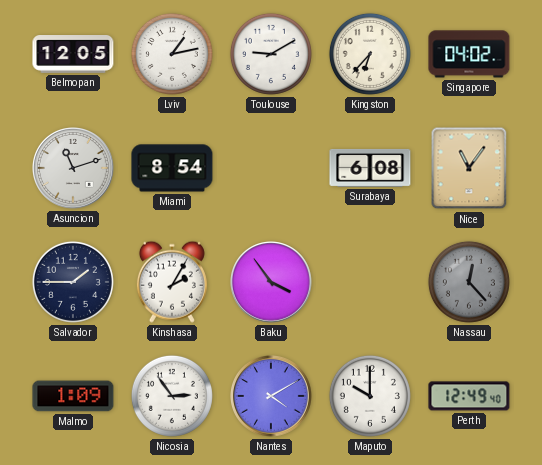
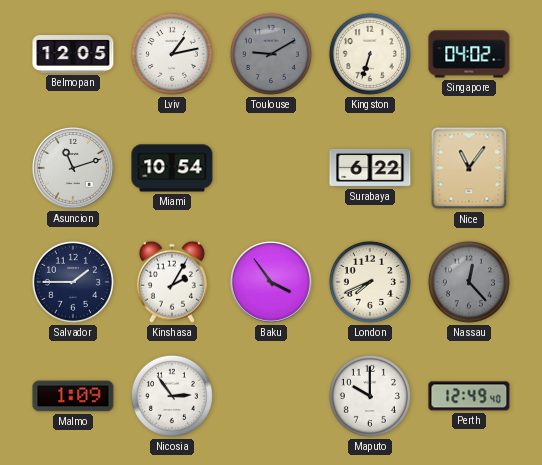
Toulouse dial: white -> grey (271, 54)
Kingston: 6:37 -> 6:33 (370, 54)
Miami: 8:54 -> 10:54 (172, 168)
Surabaya: 6:08 -> 6:22 (370, 168)
London: none -> 7:41 (370, 282)
Nantes: 4:10 -> none (272, 397)
